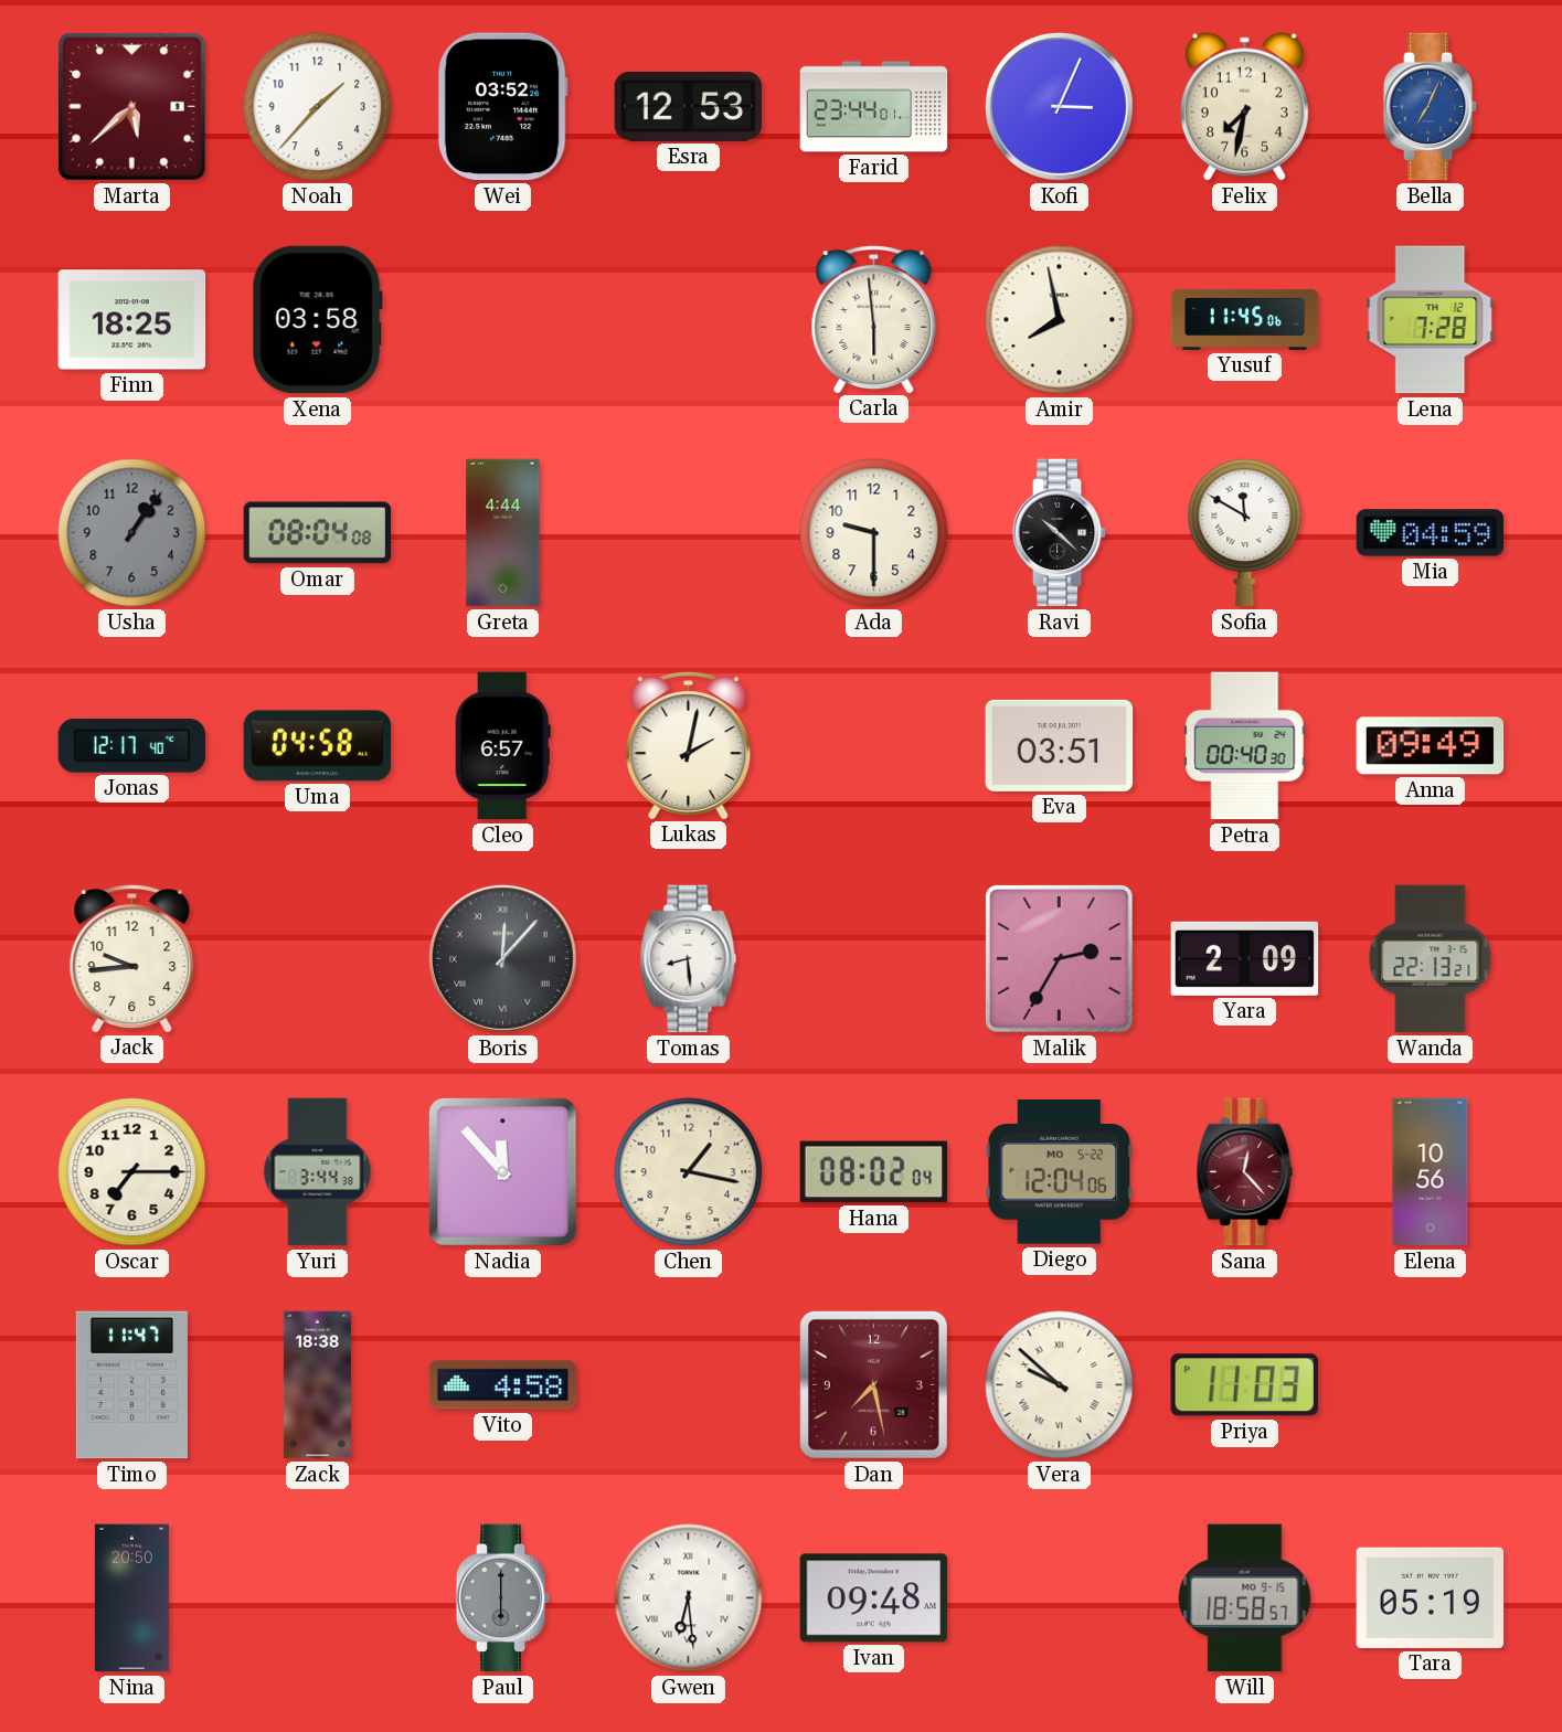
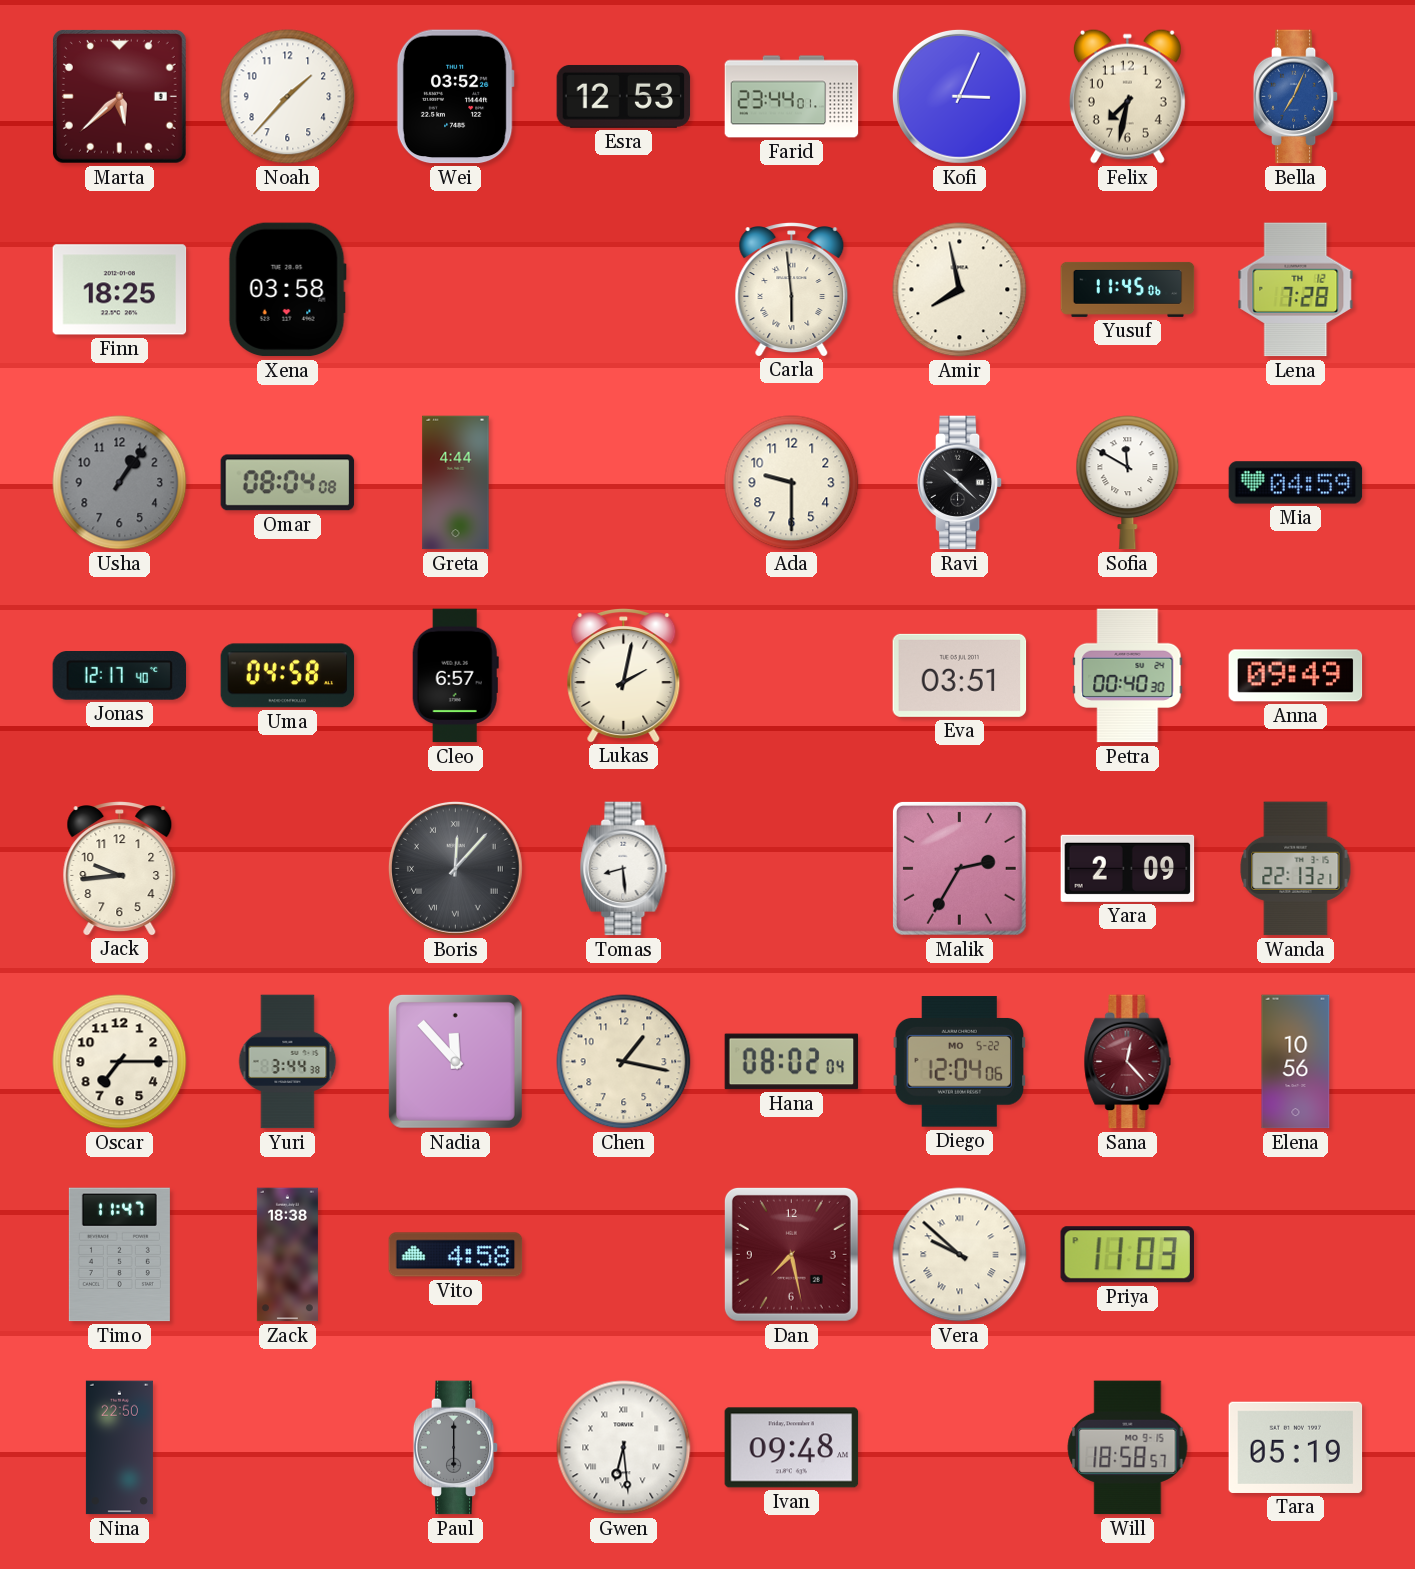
Nina: 20:50 -> 22:50 (119, 1448)
